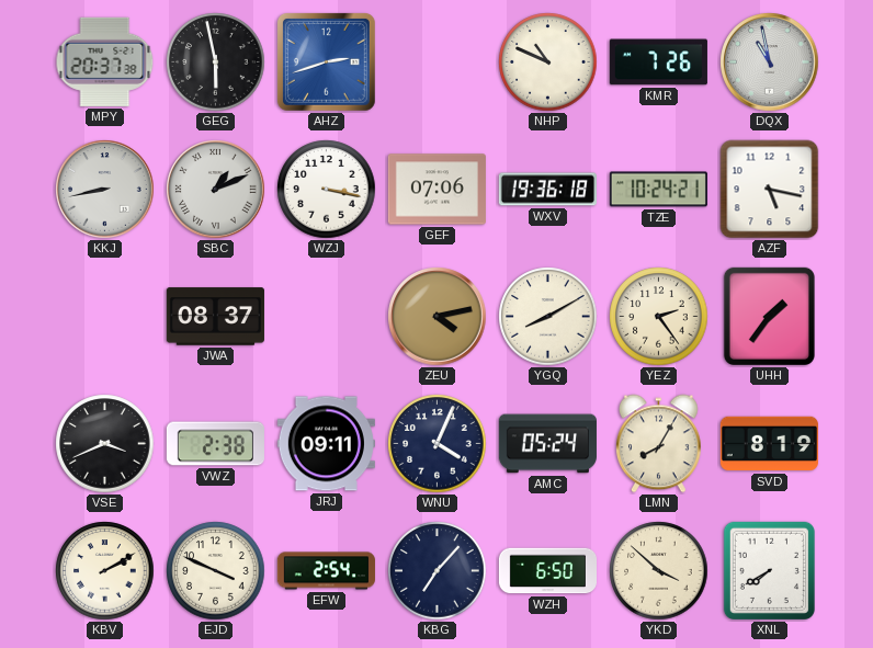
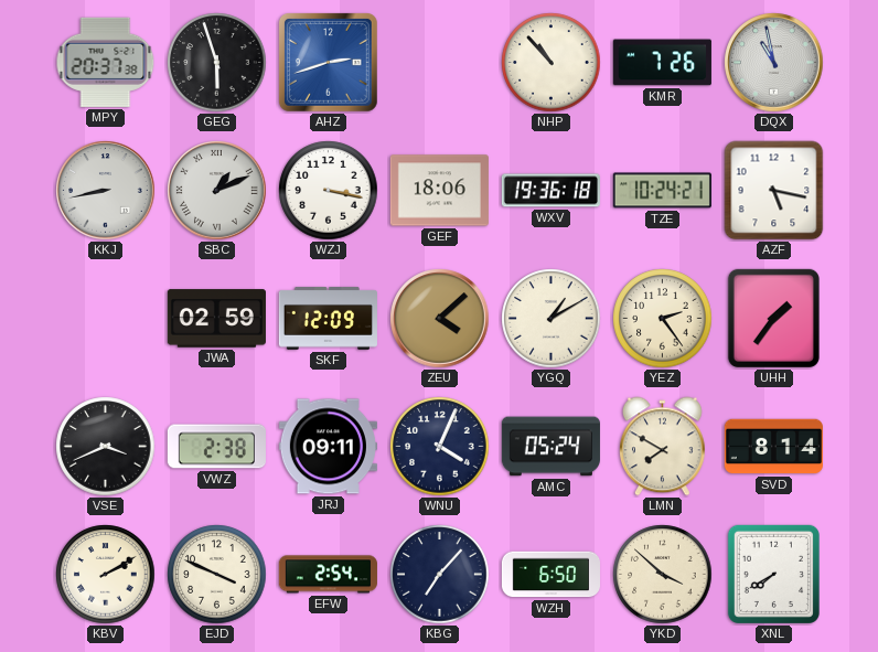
GEG: 5:58 -> 5:57 (217, 63)
NHP: 10:49 -> 10:53 (552, 63)
GEF: 07:06 -> 18:06 (439, 191)
JWA: 08:37 -> 02:59 (216, 319)
SKF: none -> 12:09 (328, 318)
ZEU: 4:13 -> 4:08 (440, 319)
YGQ: 8:10 -> 1:10 (552, 319)
LMN: 8:05 -> 7:50 (663, 447)
SVD: 8:19 -> 8:14 (773, 447)
